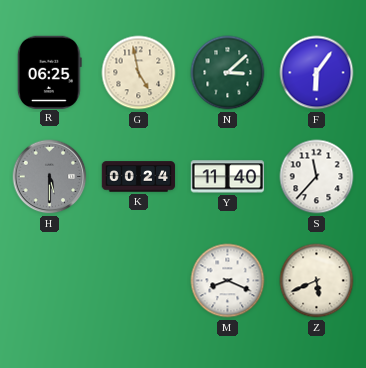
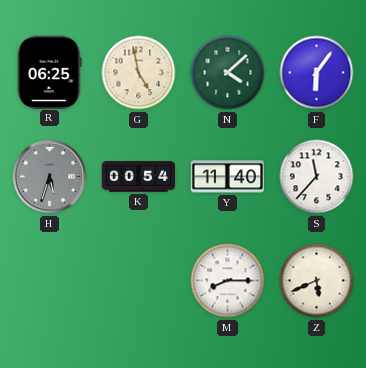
N: 3:08 -> 4:08 (228, 73)
H: 5:30 -> 5:33 (50, 177)
K: 00:24 -> 00:54 (139, 177)
M: 8:19 -> 8:15 (228, 281)
